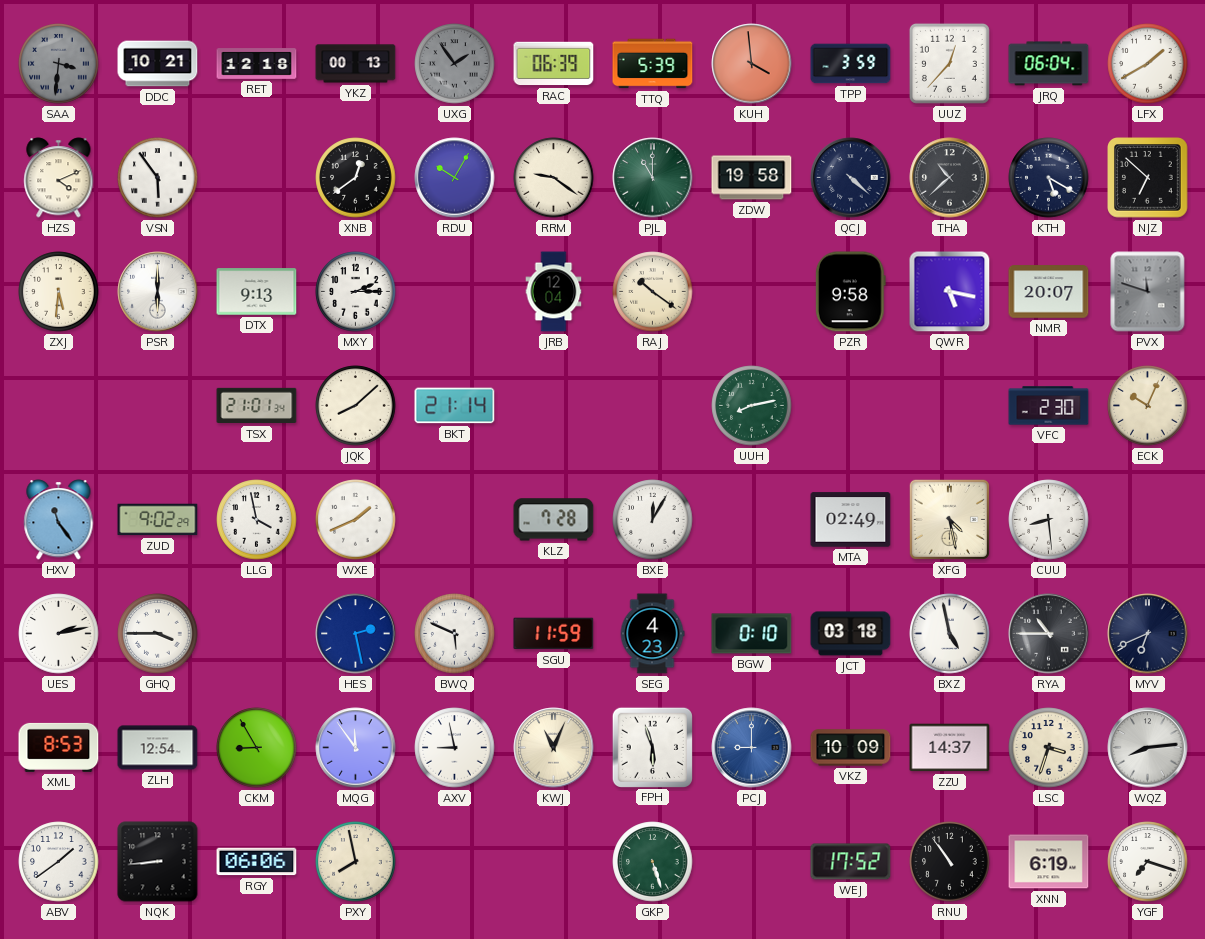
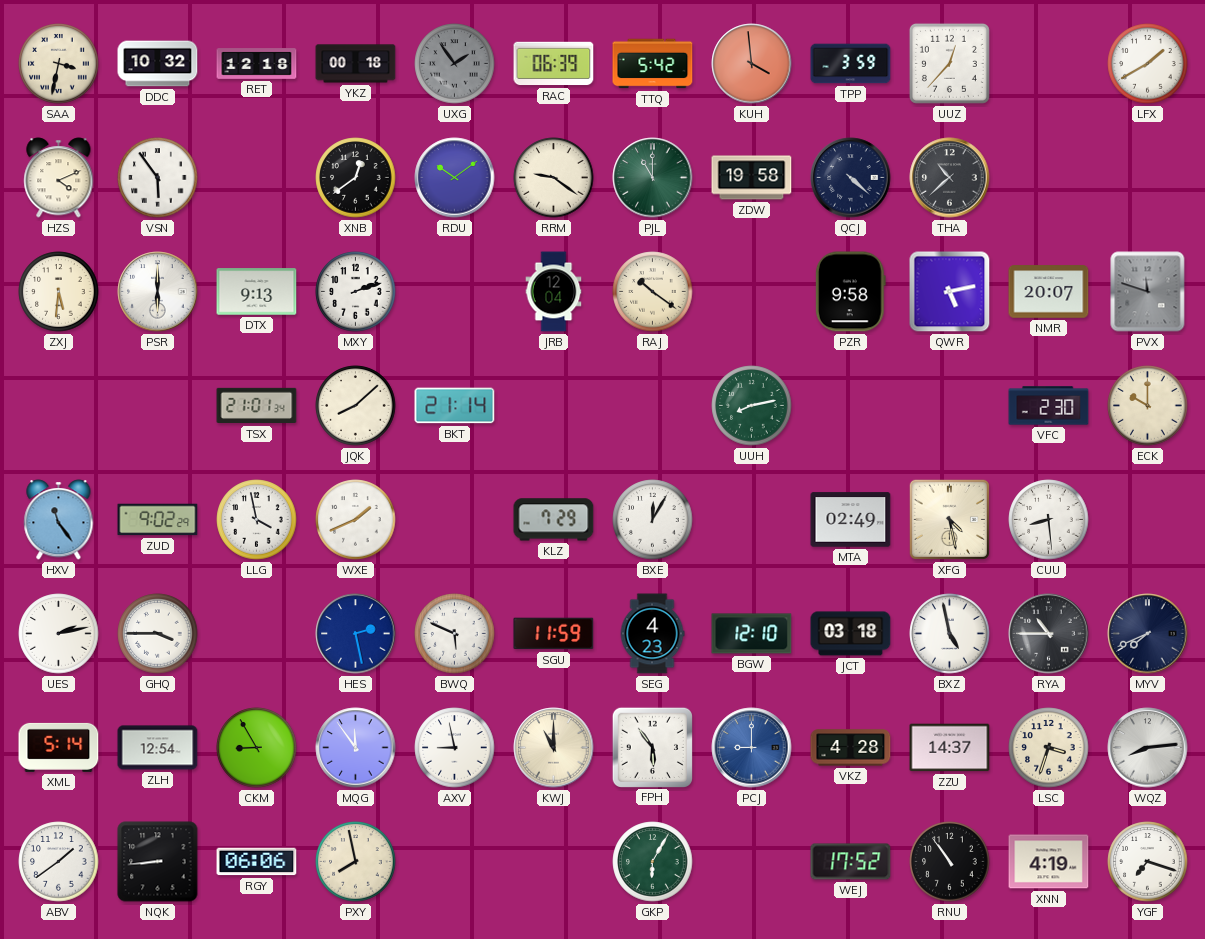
SAA: 3:31 -> 3:32 (59, 64)
SAA dial: grey -> cream (59, 64)
DDC: 10:21 -> 10:32 (158, 64)
YKZ: 00:13 -> 00:18 (356, 64)
TTQ: 5:39 -> 5:42 (653, 64)
JRQ: 06:04 -> none (1049, 64)
RDU: 10:05 -> 10:09 (455, 178)
KTH: 5:20 -> none (1049, 178)
NJZ: 6:52 -> none (1148, 178)
MXY: 2:15 -> 2:12 (356, 292)
QWR: 5:17 -> 5:13 (950, 292)
ECK: 10:04 -> 10:00 (1148, 406)
KLZ: 7:28 -> 7:29 (554, 520)
BGW: 0:10 -> 12:10 (752, 634)
MYV: 6:41 -> 7:41 (1148, 634)
XML: 8:53 -> 5:14 (59, 747)
KWJ: 11:04 -> 11:00 (554, 748)
FPH: 5:57 -> 5:54 (652, 747)
VKZ: 10:09 -> 4:28 (851, 748)
GKP: 5:27 -> 6:05 (653, 862)
XNN: 6:19 -> 4:19 (1049, 862)
